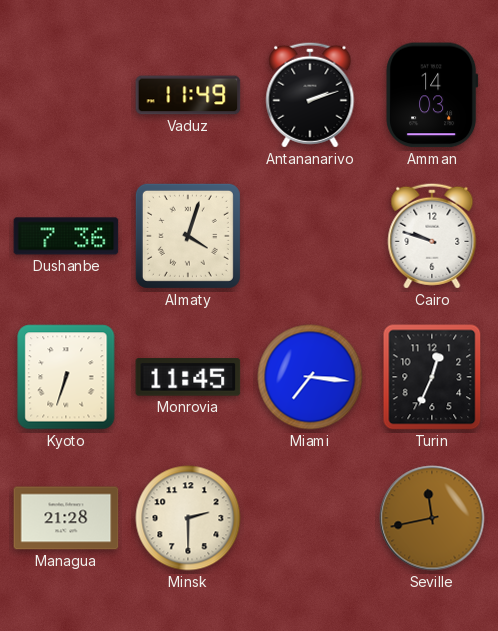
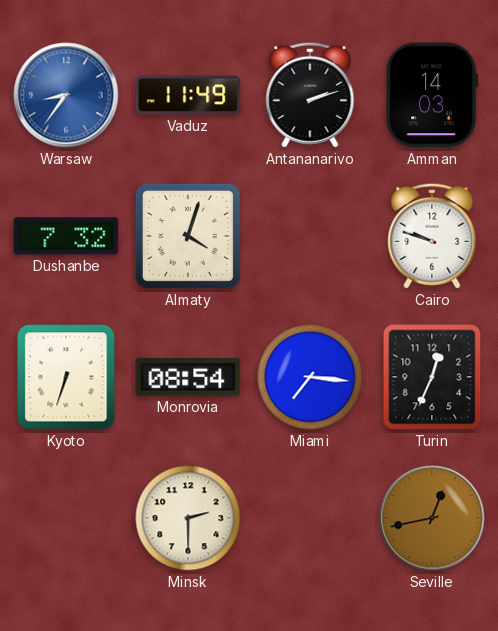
Warsaw: none -> 8:36 (66, 95)
Dushanbe: 7:36 -> 7:32 (66, 236)
Monrovia: 11:45 -> 08:54 (188, 377)
Managua: 21:28 -> none (66, 518)
Seville: 11:43 -> 12:43 (432, 518)
